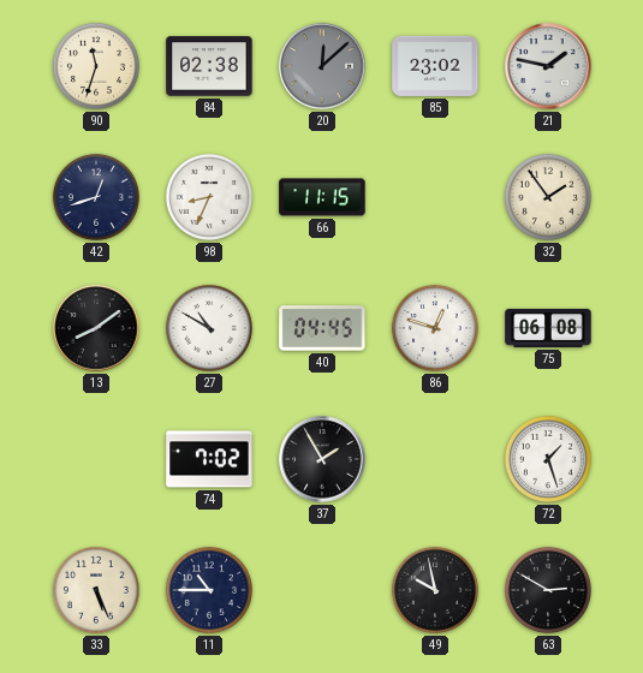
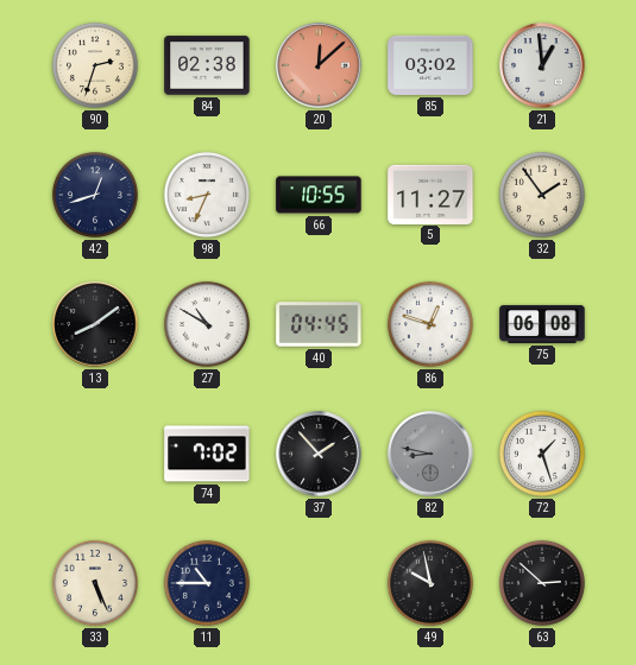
90: 11:33 -> 2:33 (95, 65)
20 dial: grey -> salmon (319, 65)
85: 23:02 -> 03:02 (430, 65)
21: 1:47 -> 12:59 (542, 65)
66: 11:15 -> 10:55 (319, 195)
5: none -> 11:27 (430, 194)
37: 1:55 -> 1:53 (319, 454)
82: none -> 8:47 (430, 454)
63: 2:50 -> 2:52 (542, 583)
